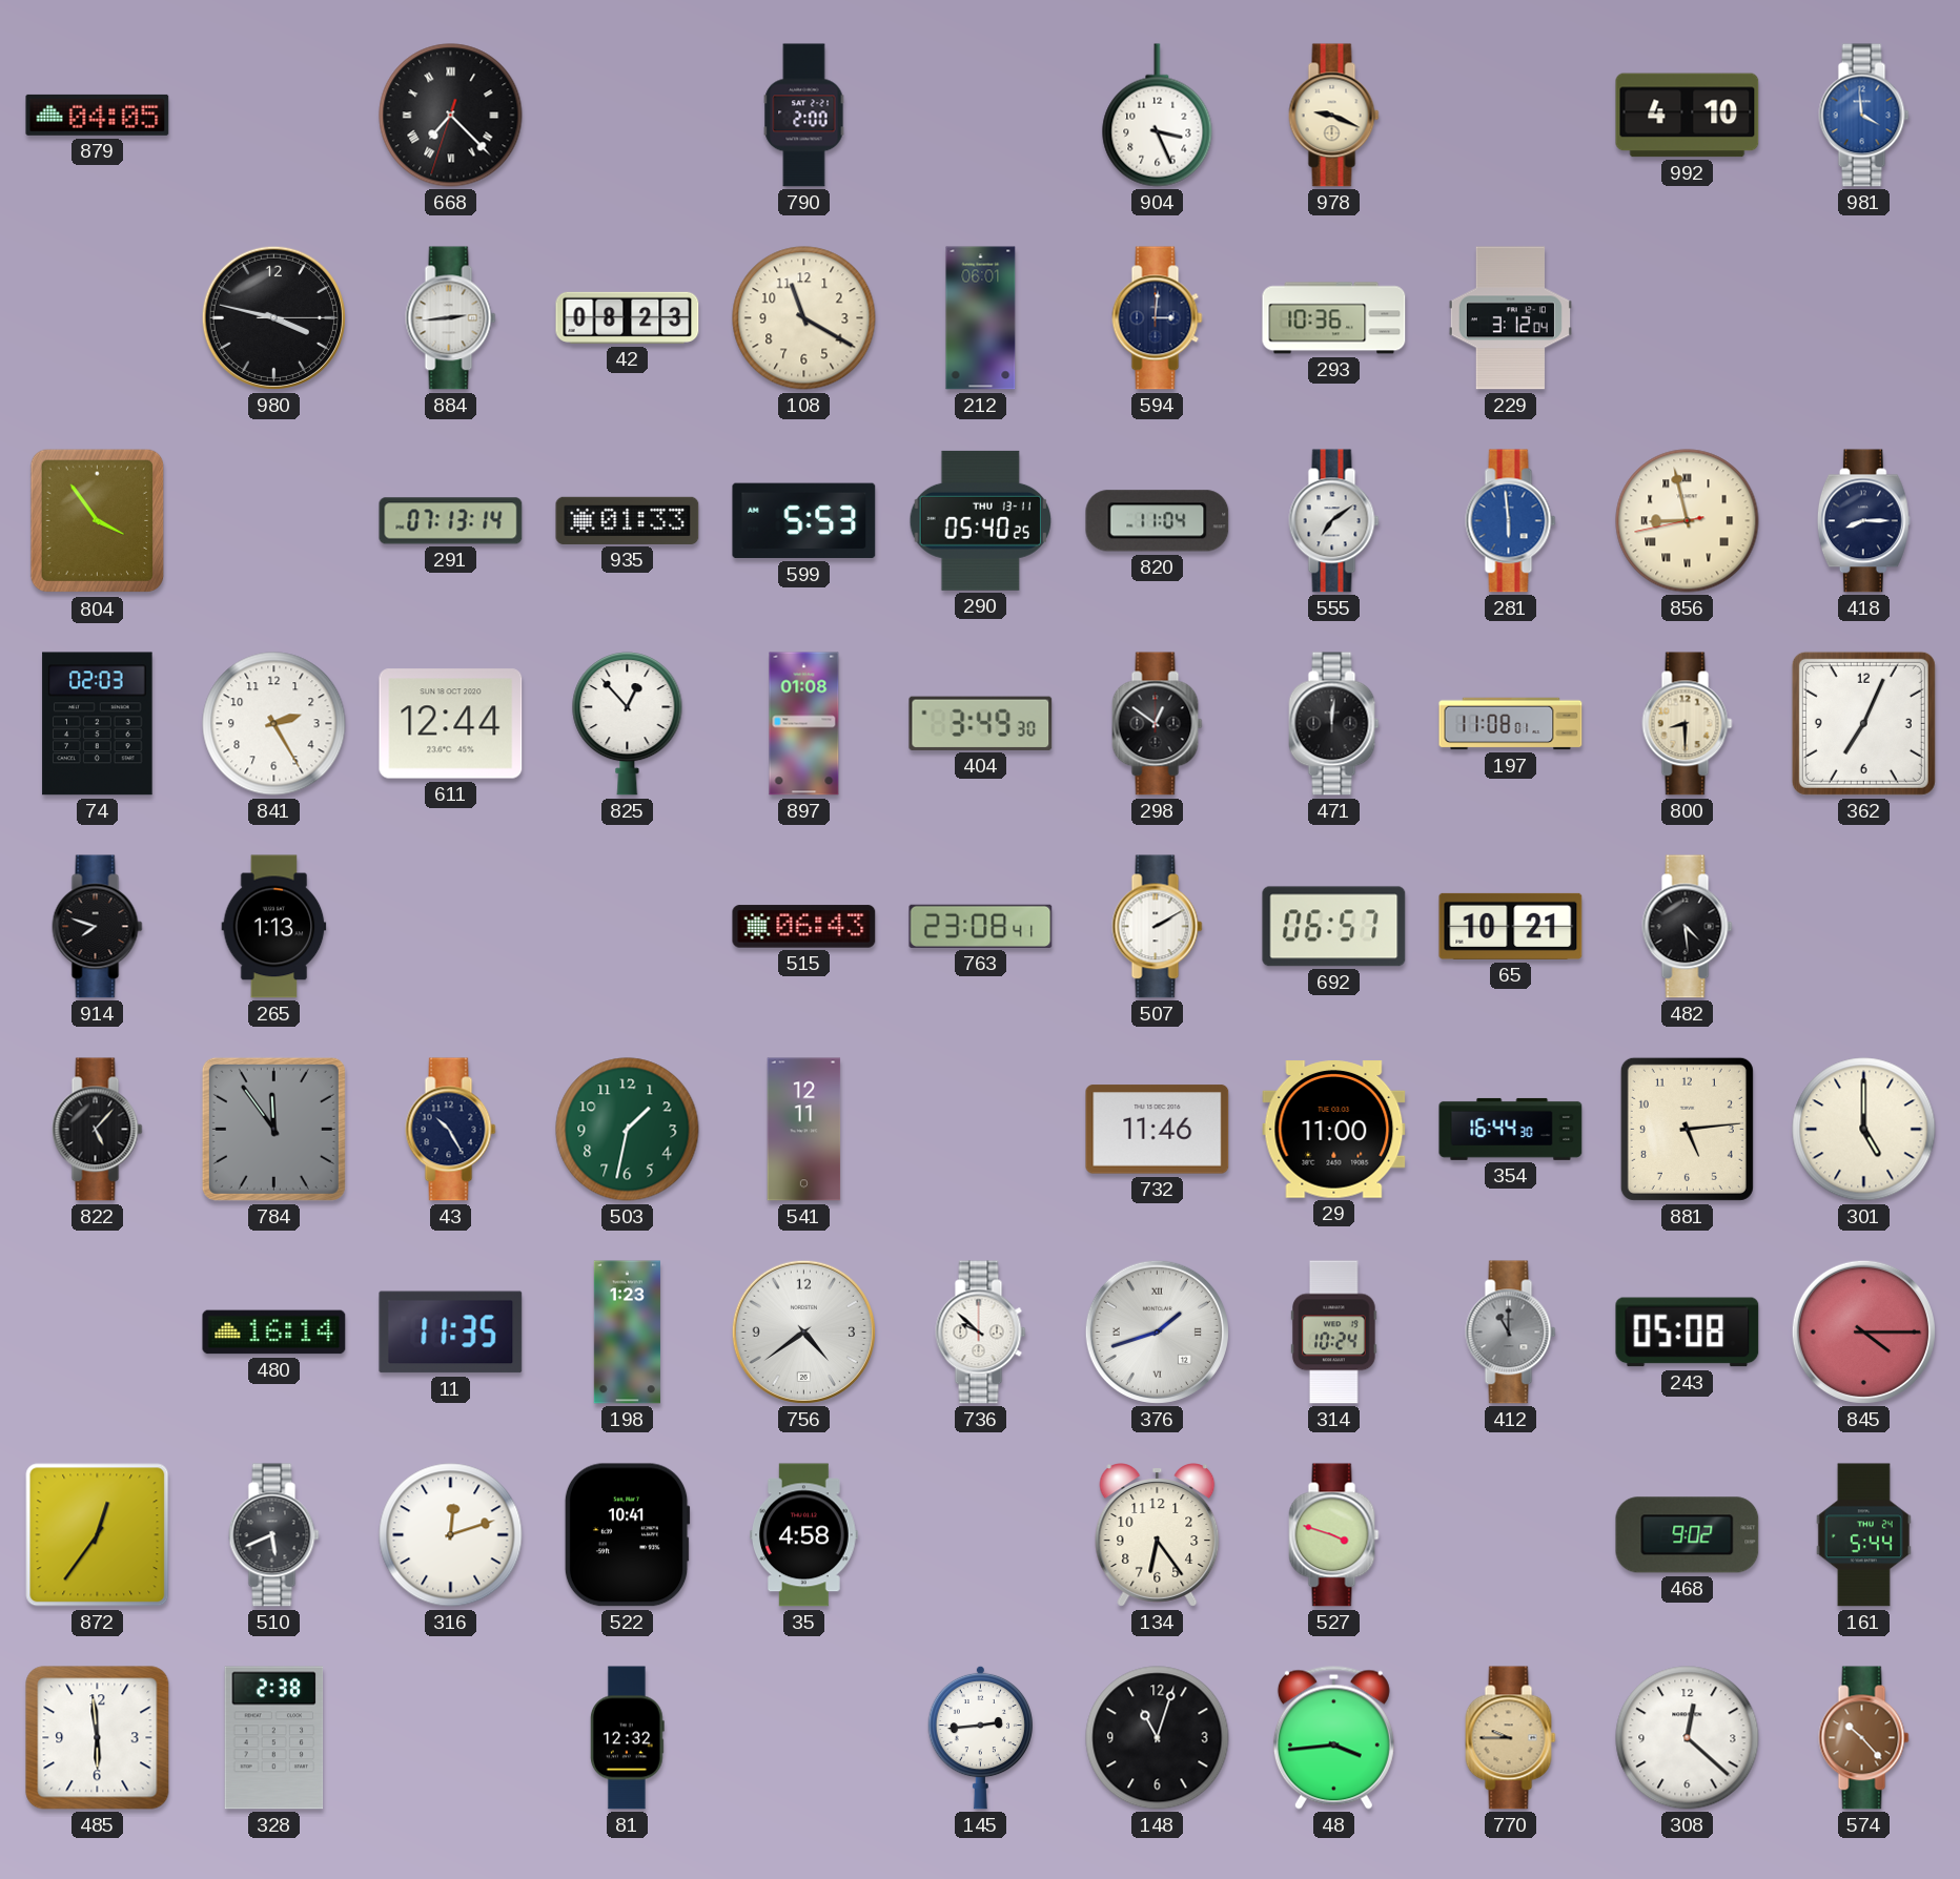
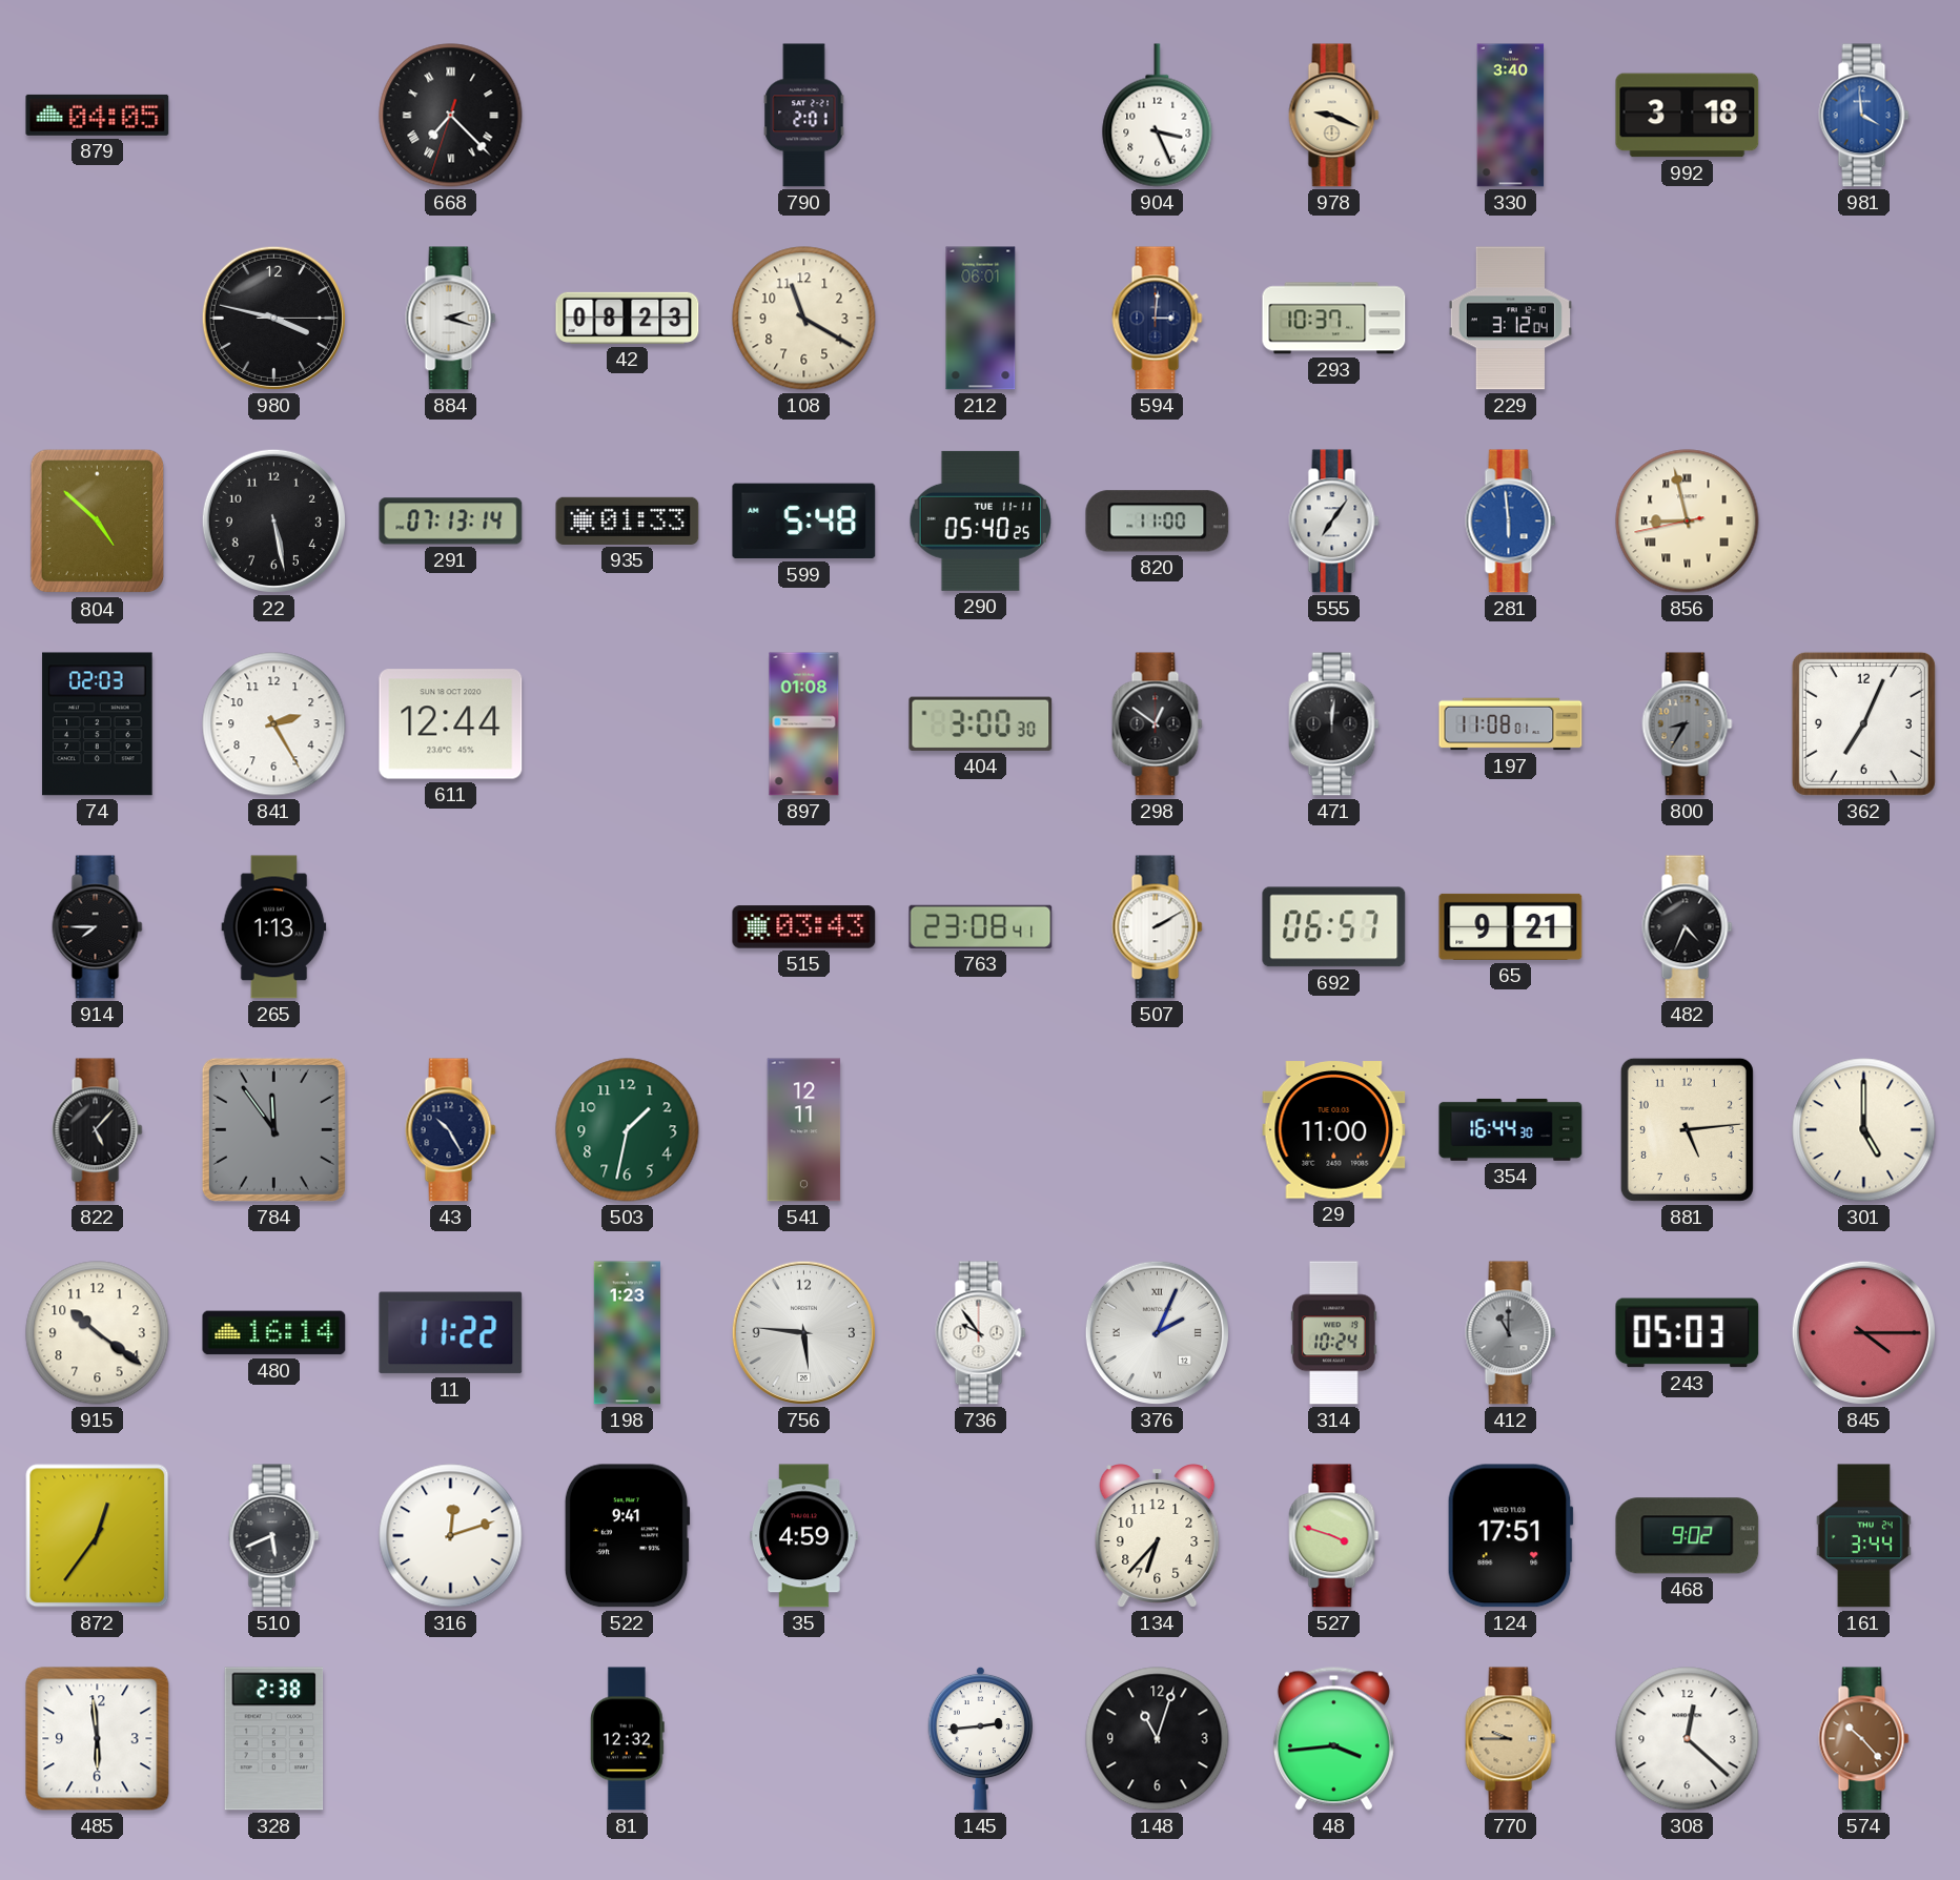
790: 2:00 -> 2:01 (804, 116)
330: none -> 3:40 (1511, 116)
992: 4:10 -> 3:18 (1688, 116)
884: 2:44 -> 2:18 (451, 319)
293: 10:36 -> 10:37 (1334, 319)
804: 3:54 -> 4:52 (98, 522)
22: none -> 5:28 (273, 520)
599: 5:53 -> 5:48 (804, 522)
290 date: THU 13-11 -> TUE 11-11 (980, 520)
820: 11:04 -> 11:00 (1158, 522)
555: 7:09 -> 7:06 (1334, 522)
418: 8:15 -> none (1863, 521)
825: 12:53 -> none (628, 724)
404: 3:49 -> 3:00 (981, 723)
800: 8:30 -> 8:35 (1688, 724)
800 dial: cream -> grey (1688, 724)
914: 7:48 -> 7:45 (98, 927)
515: 06:43 -> 03:43 (804, 927)
65: 10:21 -> 9:21 (1511, 926)
482: 4:29 -> 4:34 (1688, 927)
732: 11:46 -> none (1158, 1130)
915: none -> 10:21 (98, 1333)
11: 11:35 -> 11:22 (451, 1333)
756: 4:39 -> 5:46 (803, 1332)
736: 9:52 -> 9:54 (981, 1333)
376: 1:42 -> 2:04 (1157, 1332)
243: 05:08 -> 05:03 (1688, 1333)
522: 10:41 -> 9:41 (627, 1536)
35: 4:58 -> 4:59 (803, 1536)
134: 6:24 -> 6:37 (1158, 1536)
124: none -> 17:51 (1510, 1536)
161: 5:44 -> 3:44 (1863, 1536)
